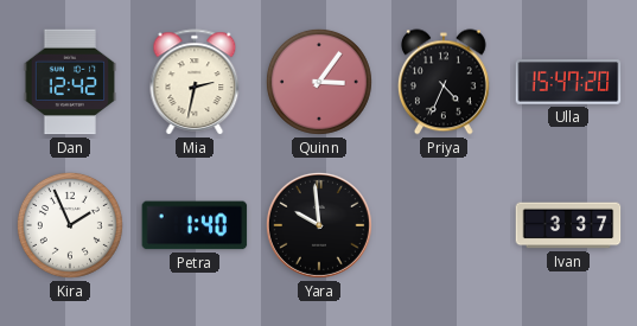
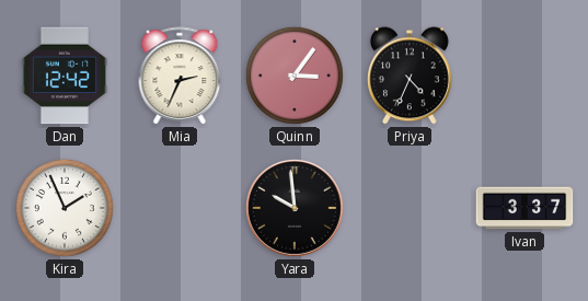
Mia: 2:32 -> 2:34 (180, 76)
Ulla: 15:47 -> none (568, 82)
Petra: 1:40 -> none (195, 225)
